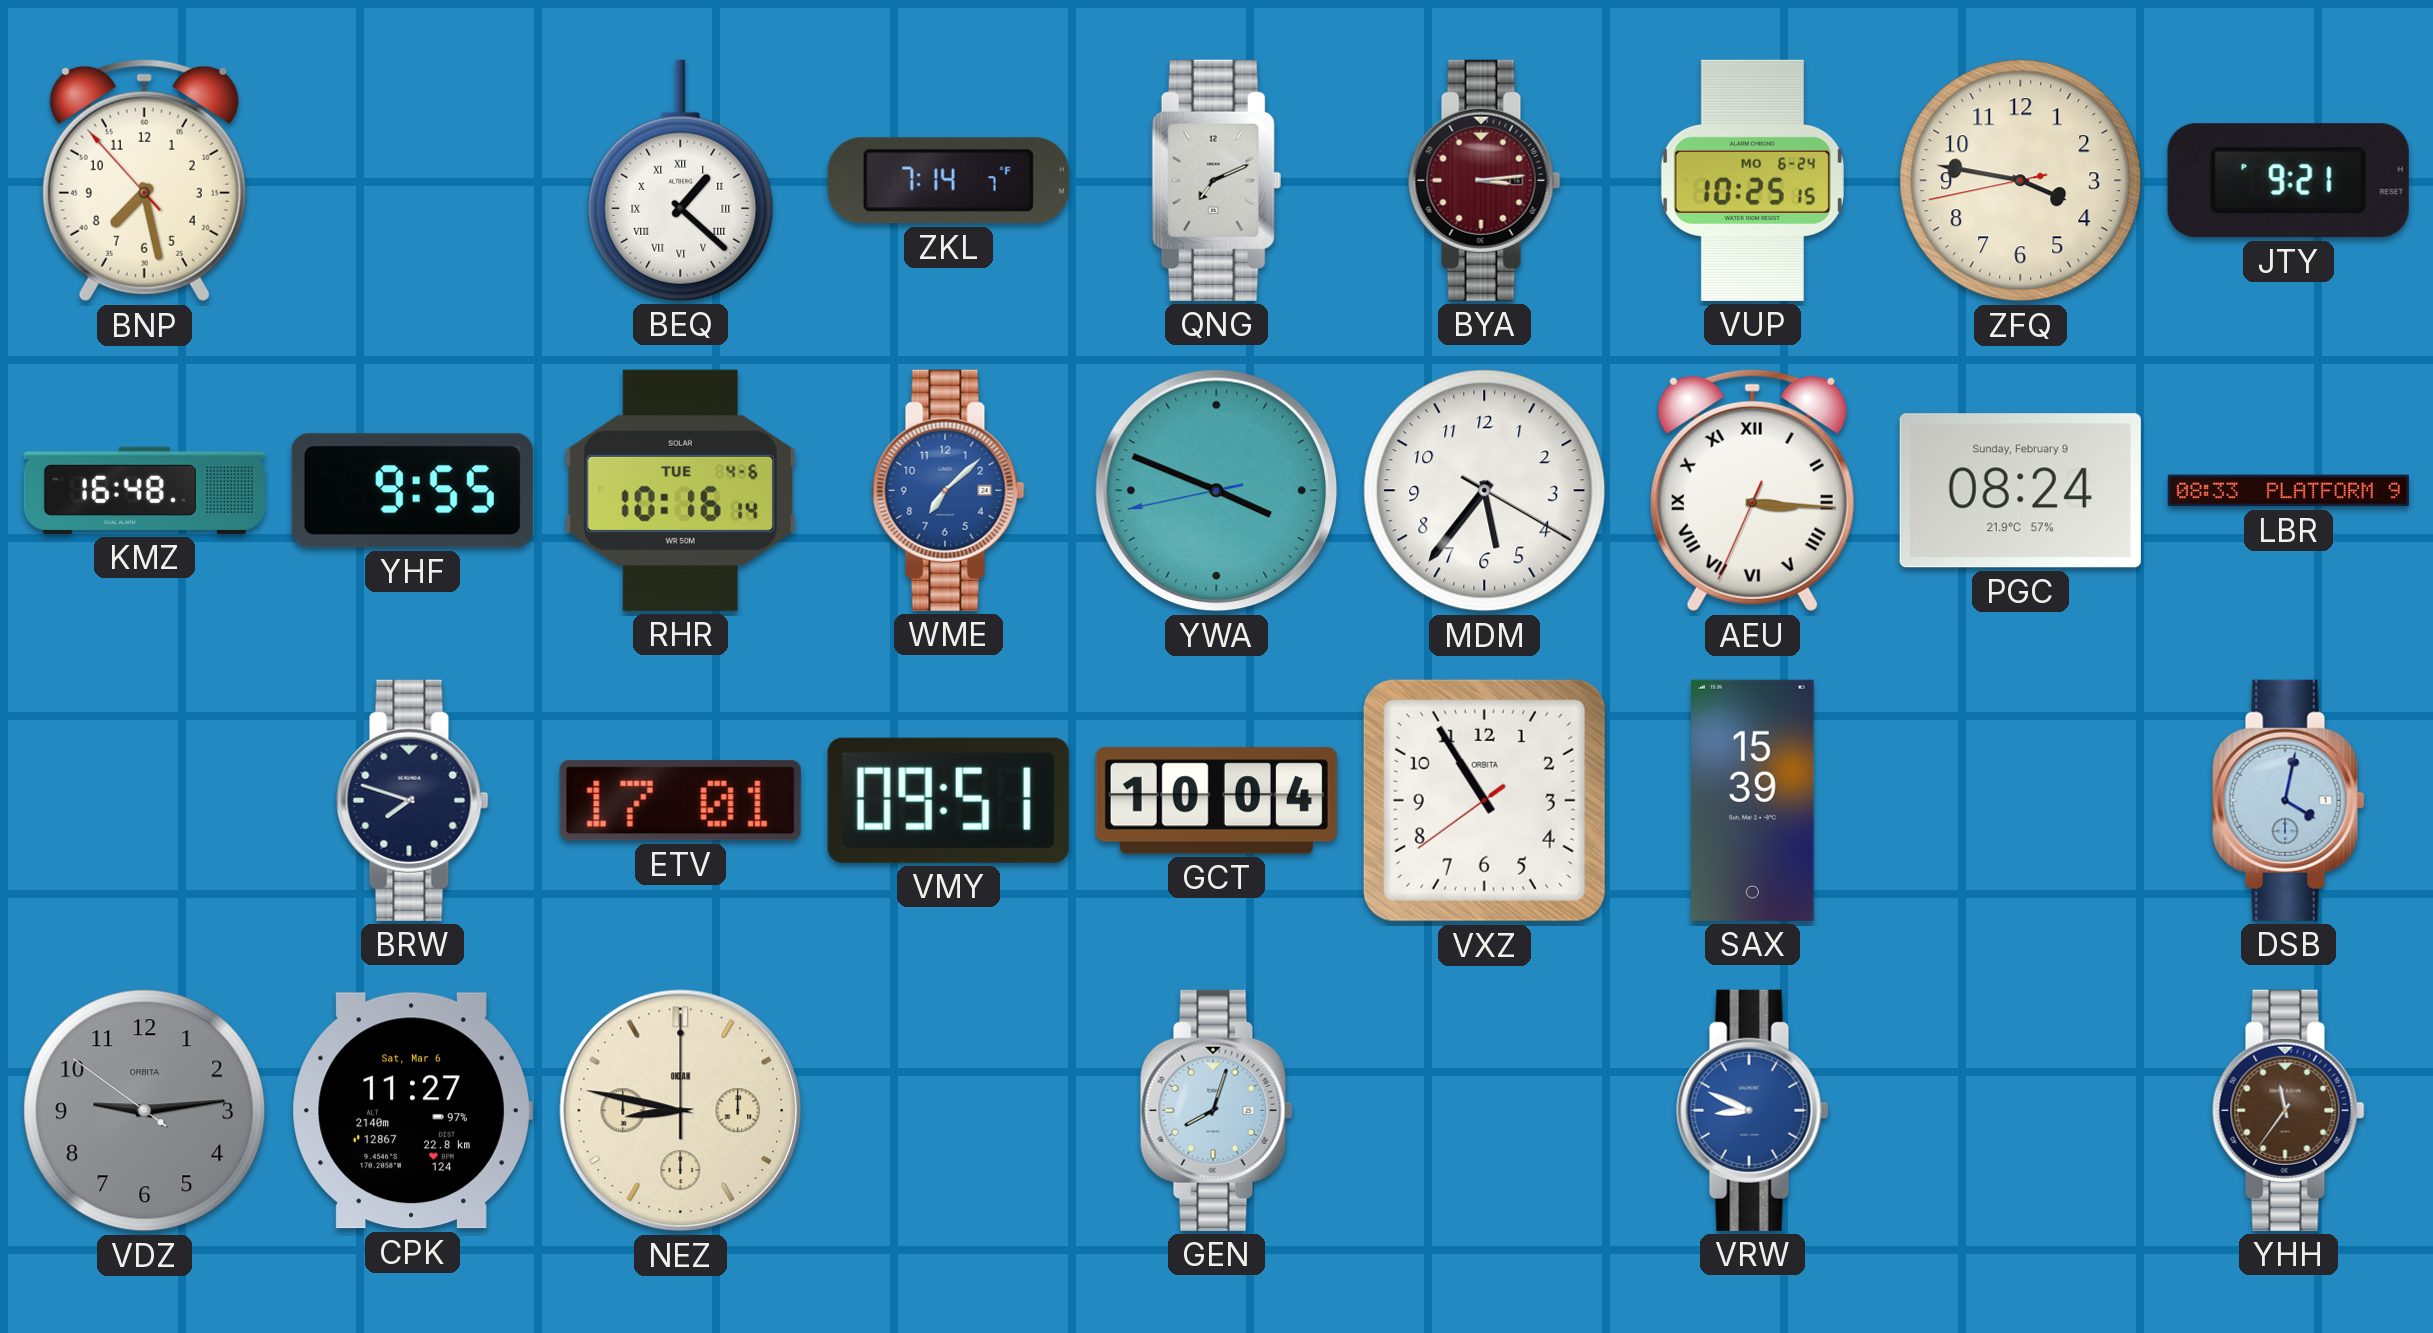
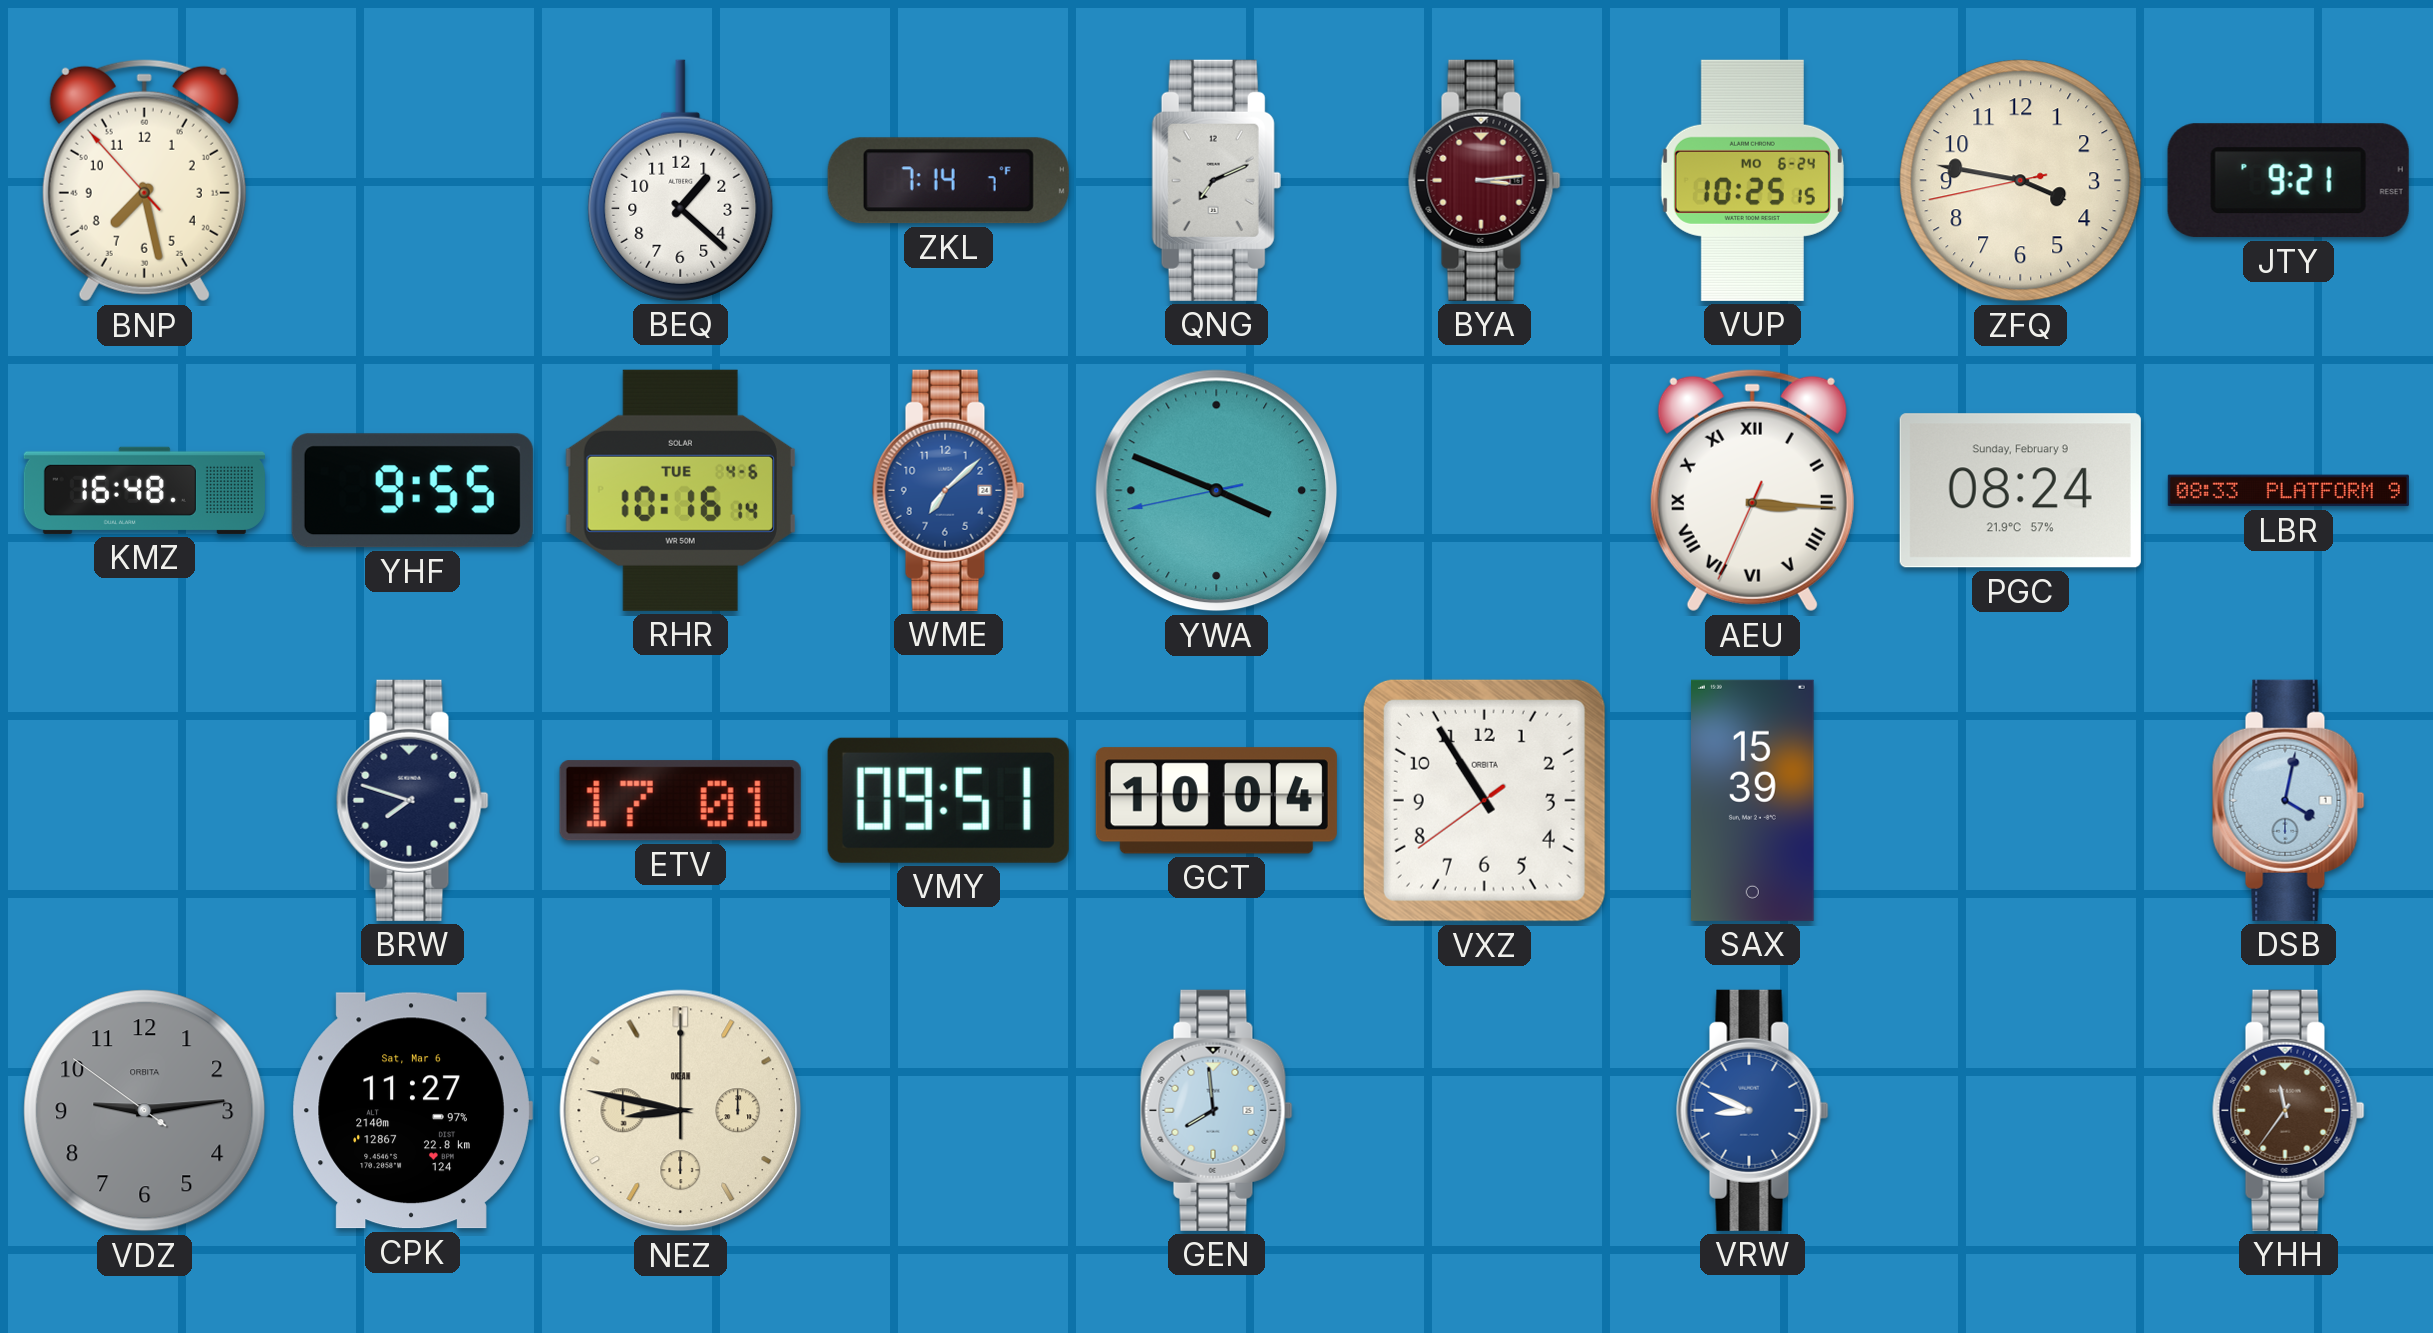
BEQ numerals: Roman -> Arabic (681, 180)
MDM: 5:36 -> none (1485, 491)
GEN: 8:03 -> 7:59 (1217, 1110)
